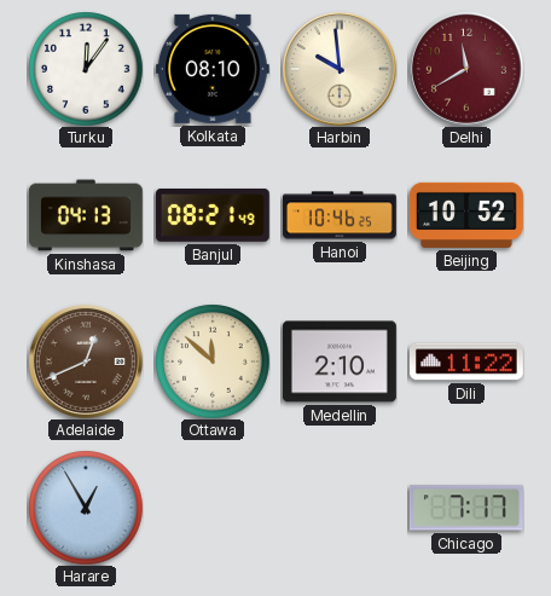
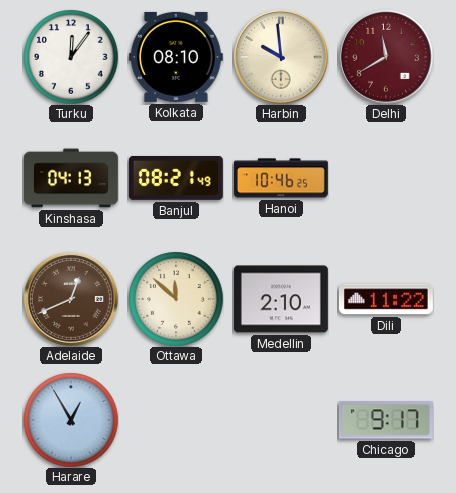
Beijing: 10:52 -> none (466, 215)
Chicago: 7:17 -> 9:17 (386, 420)
